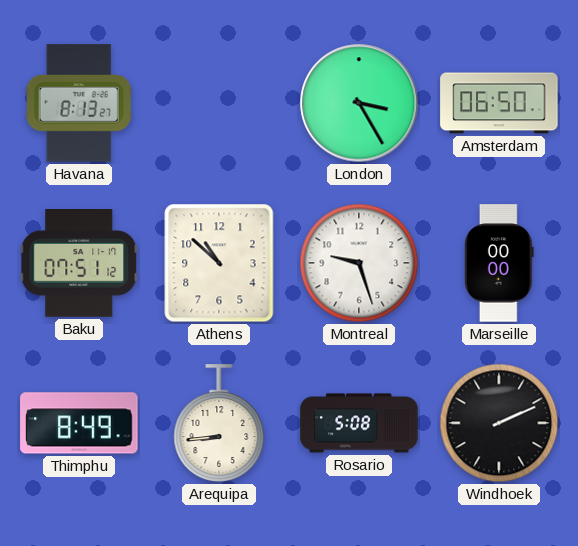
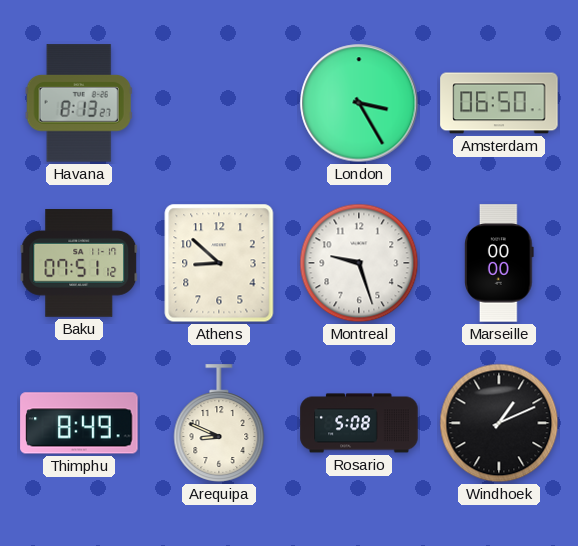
Athens: 10:52 -> 8:52 (219, 263)
Arequipa: 8:44 -> 8:49 (219, 423)
Windhoek: 2:11 -> 1:11 (499, 423)
